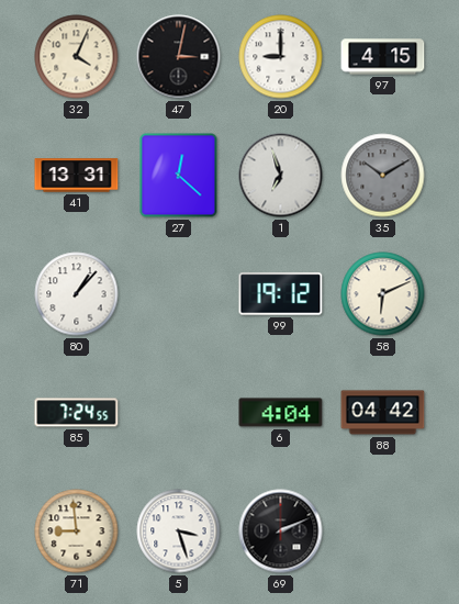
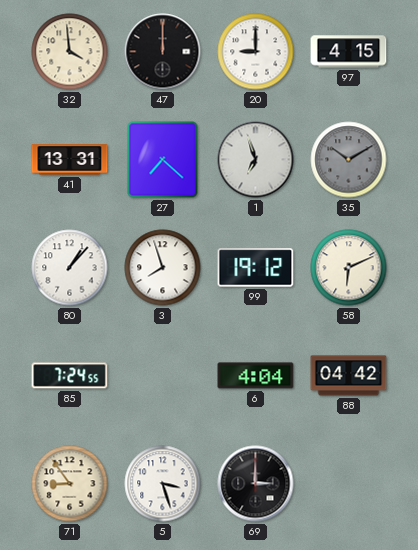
32: 4:04 -> 3:59 (70, 52)
47: 3:02 -> 12:00 (163, 52)
27: 12:22 -> 7:22 (163, 160)
3: none -> 7:57 (163, 268)
71: 8:59 -> 8:54 (70, 484)
69: 2:11 -> 3:00 (256, 484)
